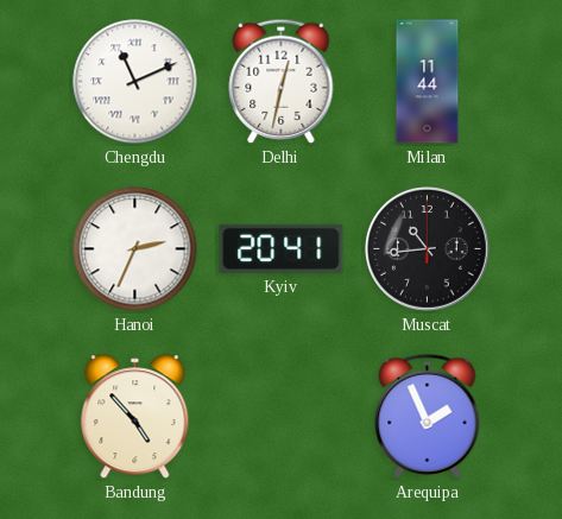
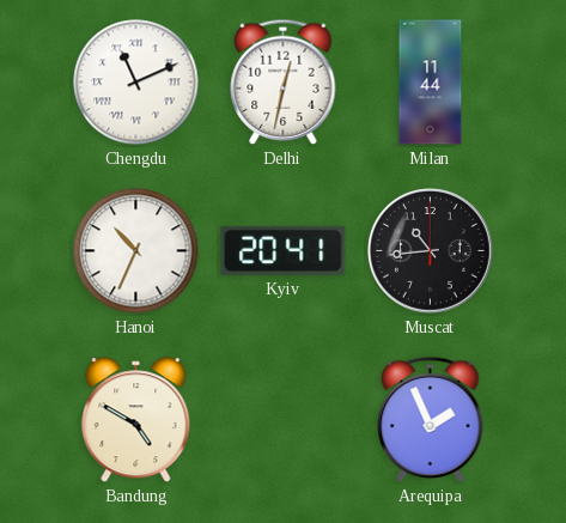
Hanoi: 2:34 -> 10:34 (136, 251)
Bandung: 4:53 -> 4:50 (136, 420)
